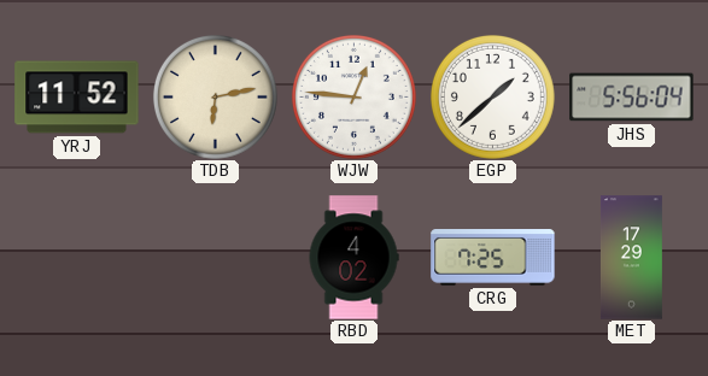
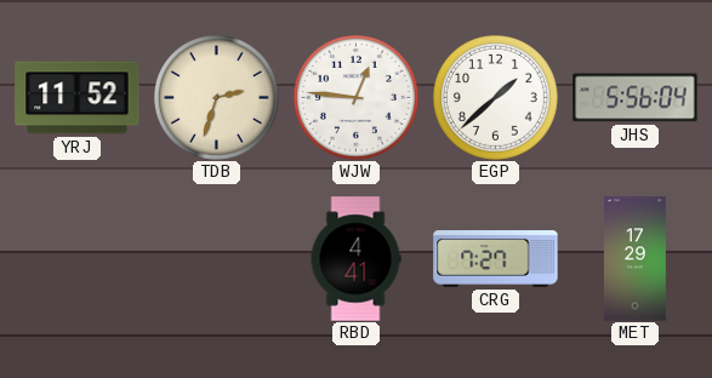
TDB: 6:13 -> 2:33 (216, 97)
RBD: 4:02 -> 4:41 (355, 259)
CRG: 7:25 -> 7:27 (496, 259)
